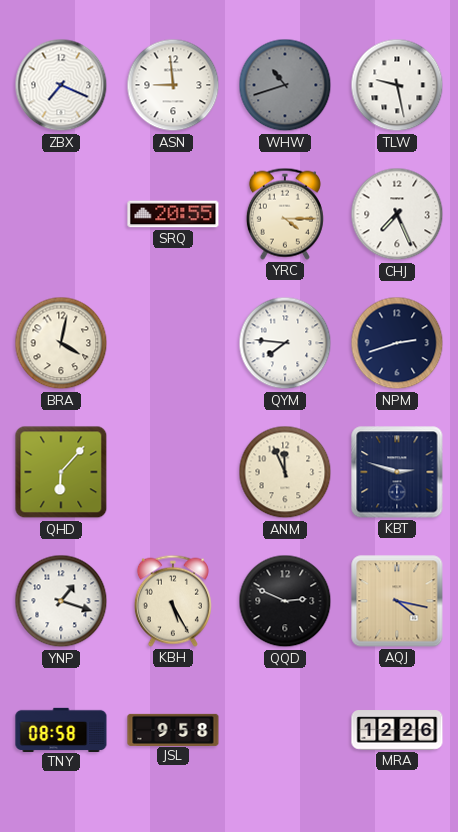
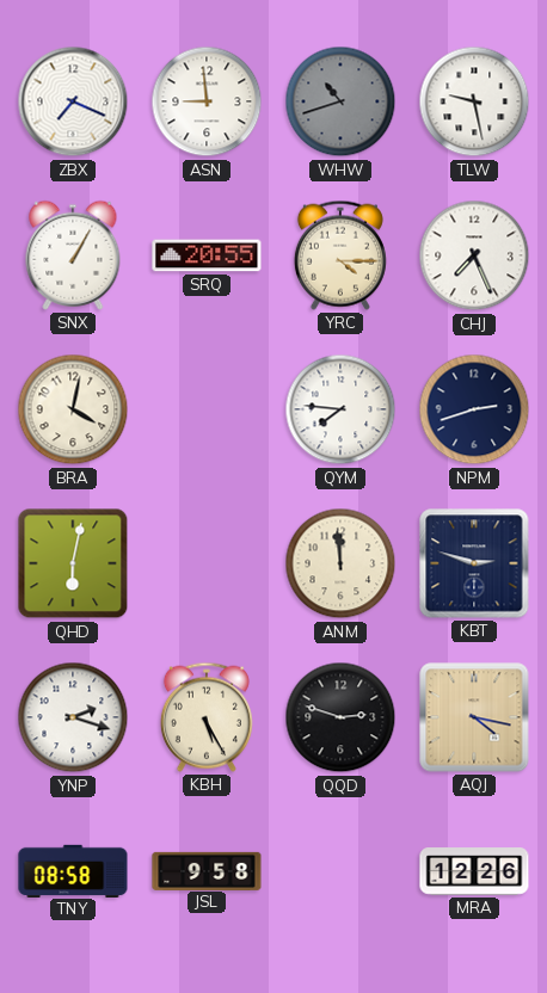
SNX: none -> 1:05 (73, 255)
QHD: 6:07 -> 6:02 (73, 563)
ANM: 11:56 -> 11:59 (340, 563)
YNP: 1:18 -> 2:18 (73, 717)
QQD: 2:49 -> 2:48 (340, 717)
